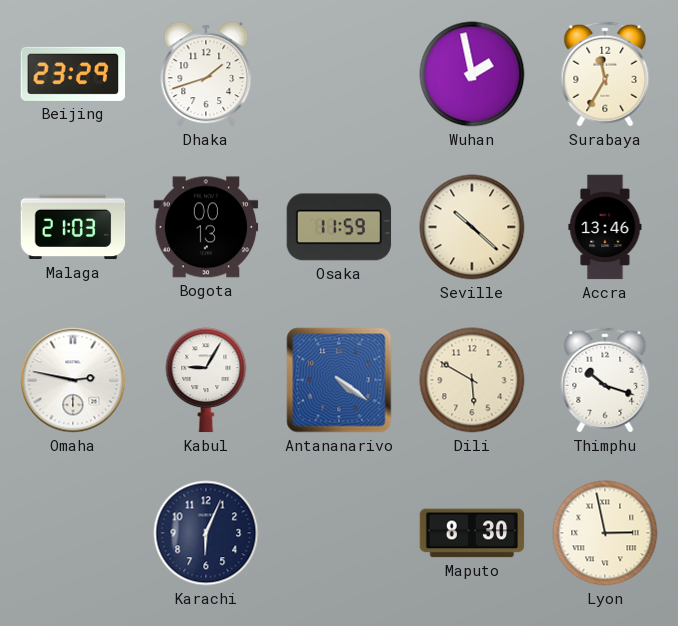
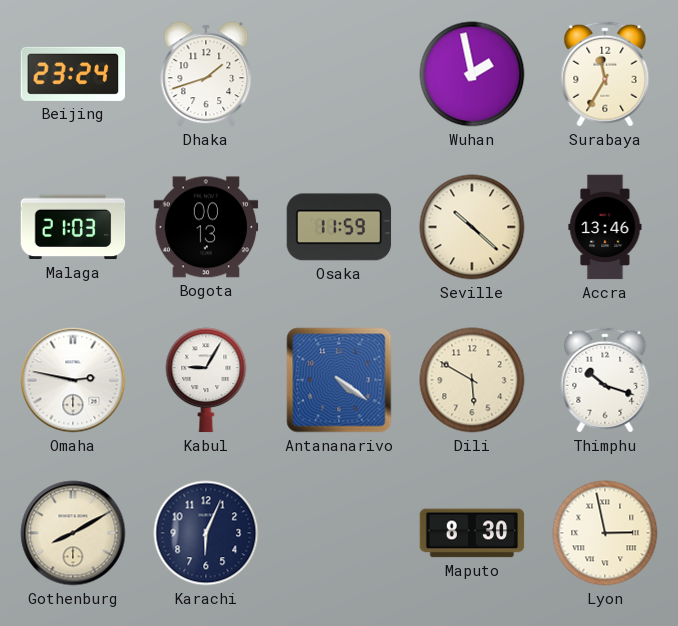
Beijing: 23:29 -> 23:24 (73, 74)
Gothenburg: none -> 8:10 (73, 533)
